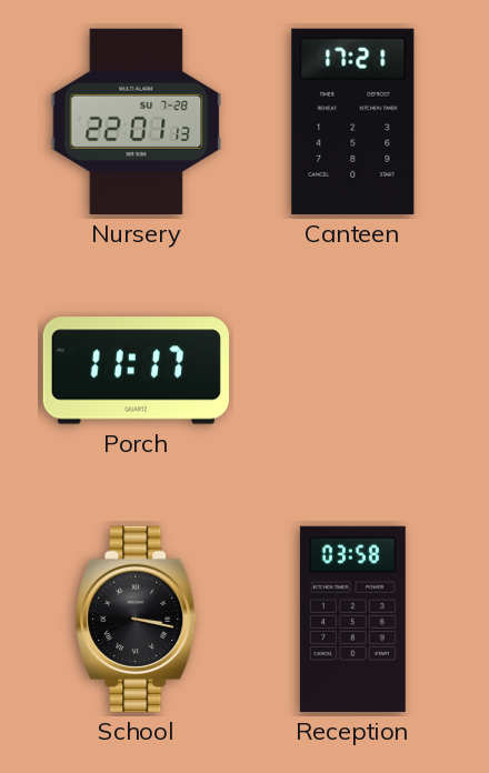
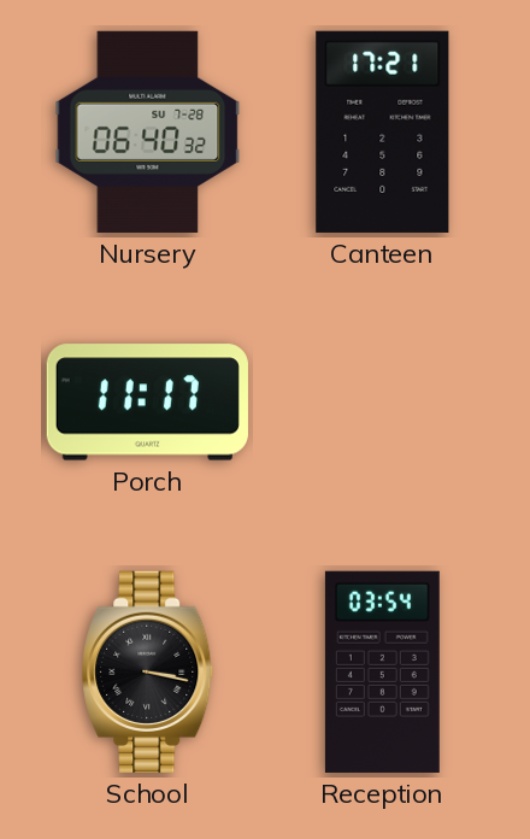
Nursery: 22:01 -> 06:40 (148, 131)
Reception: 03:58 -> 03:54 (382, 671)
